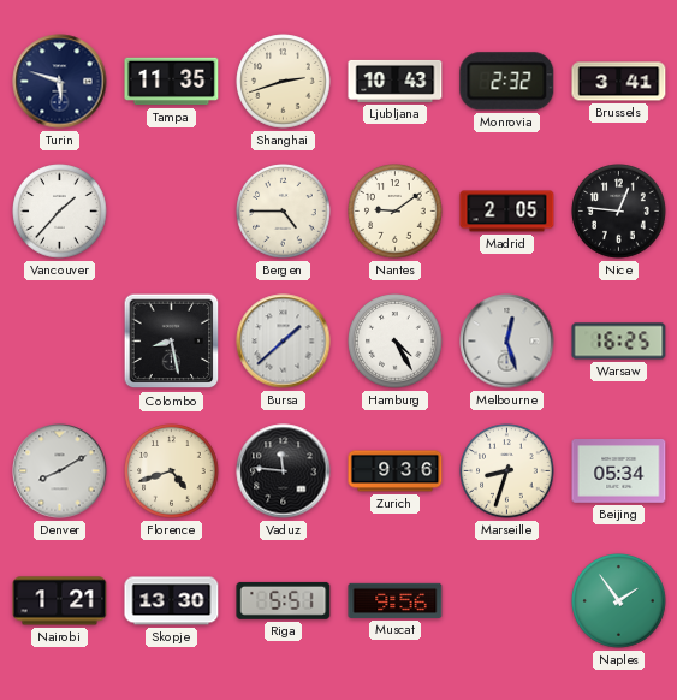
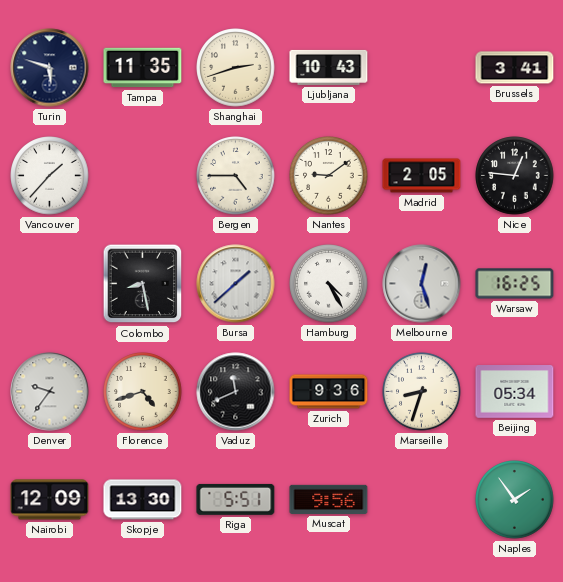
Monrovia: 2:32 -> none (507, 82)
Denver: 8:10 -> 9:36 (50, 392)
Vaduz: 11:46 -> 11:41 (236, 392)
Nairobi: 1:21 -> 12:09 (50, 500)
